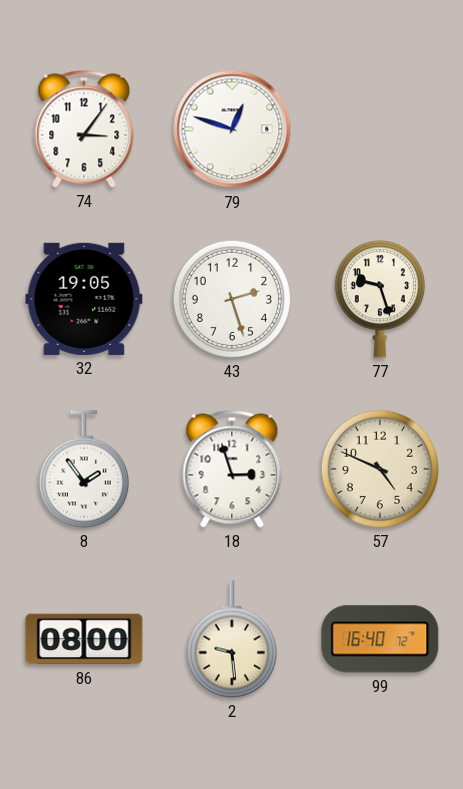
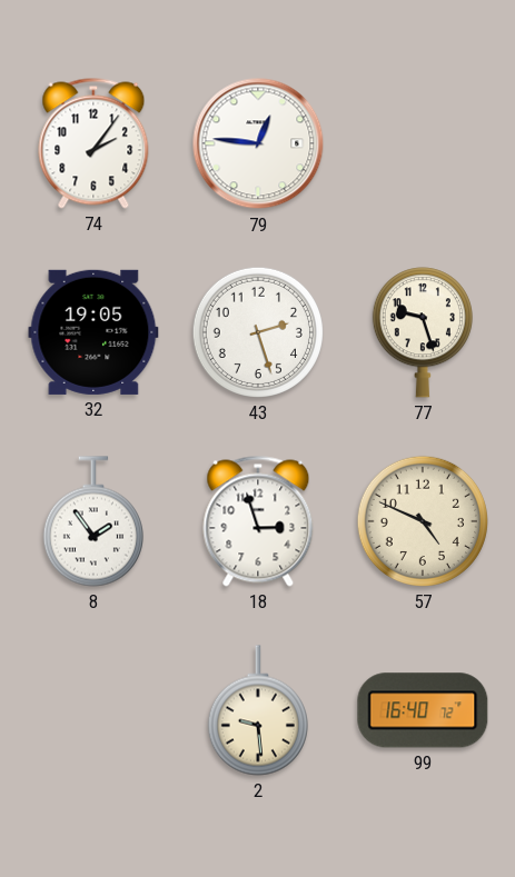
74: 3:06 -> 2:06 (93, 143)
79: 12:48 -> 12:46 (258, 143)
86: 08:00 -> none (84, 639)
